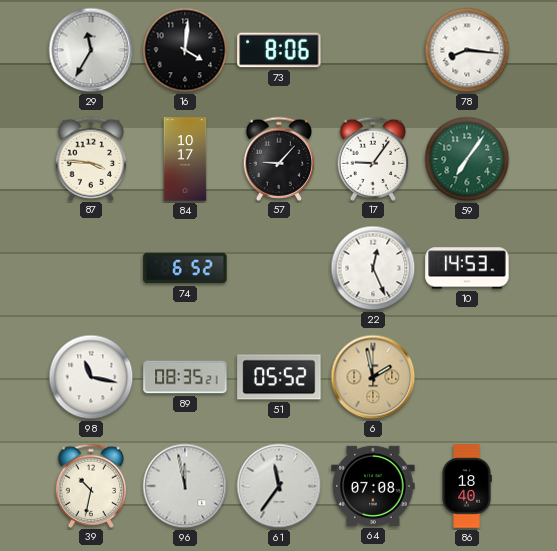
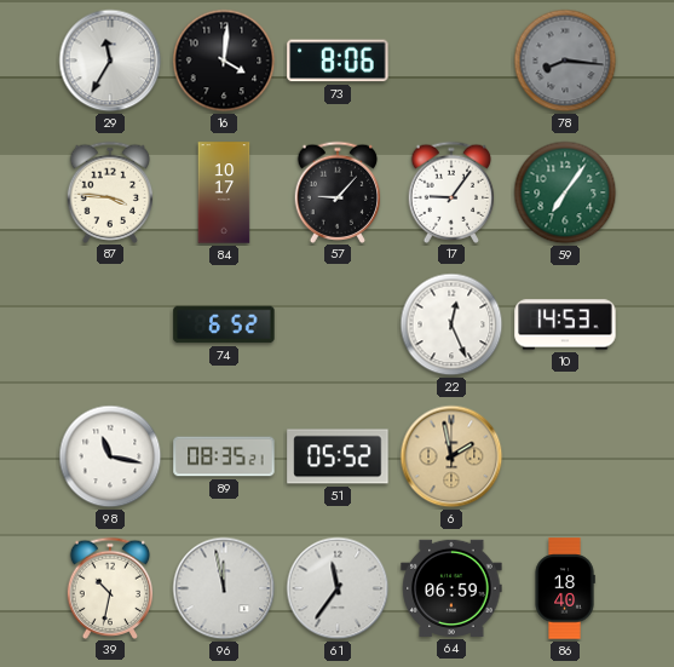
78 dial: white -> grey (565, 61)
64: 07:08 -> 06:59 (451, 588)
